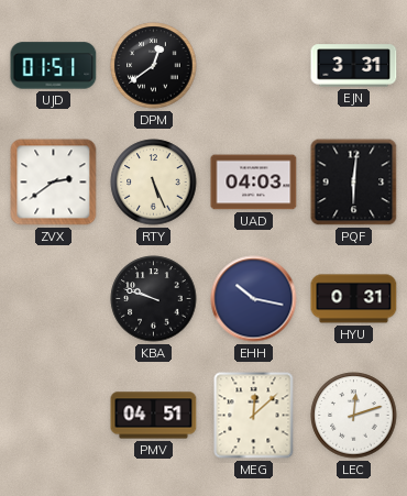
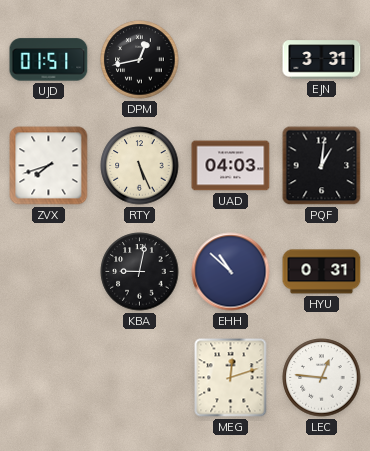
DPM: 12:39 -> 12:43 (140, 60)
ZVX: 2:39 -> 7:42 (49, 166)
PQF: 6:01 -> 1:01 (322, 166)
KBA: 9:48 -> 9:02 (140, 272)
EHH: 10:17 -> 10:52 (231, 272)
PMV: 04:51 -> none (154, 416)
MEG: 12:08 -> 12:12 (231, 378)
LEC: 12:12 -> 12:46 (322, 378)
